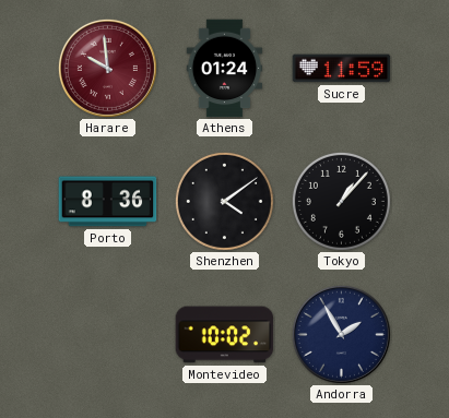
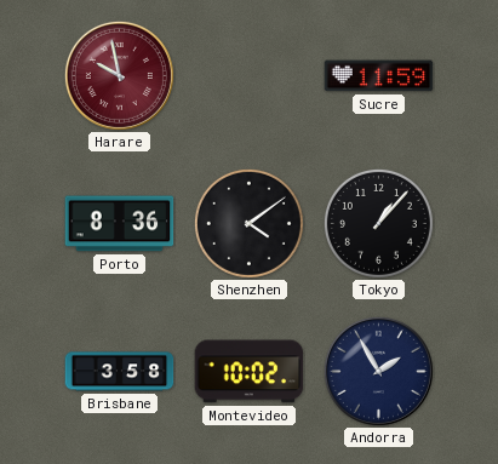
Harare: 9:59 -> 9:58 (119, 75)
Athens: 01:24 -> none (225, 69)
Brisbane: none -> 3:58 (120, 372)
